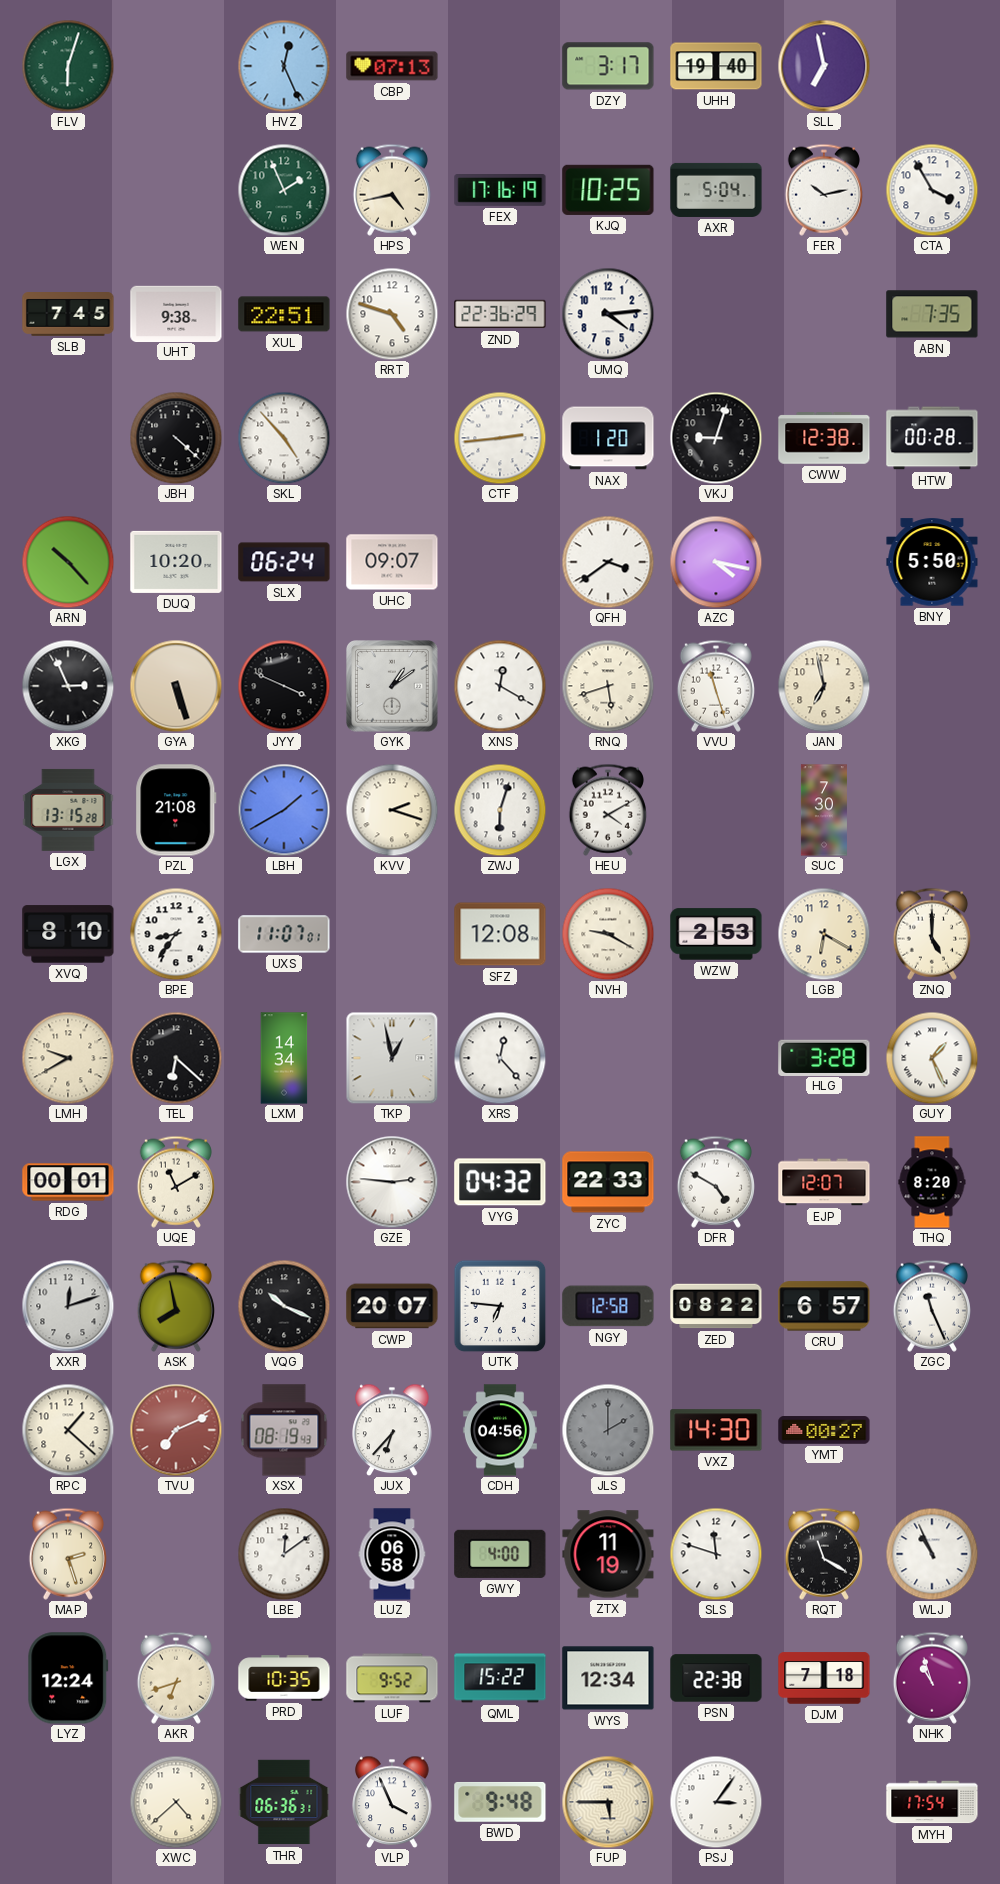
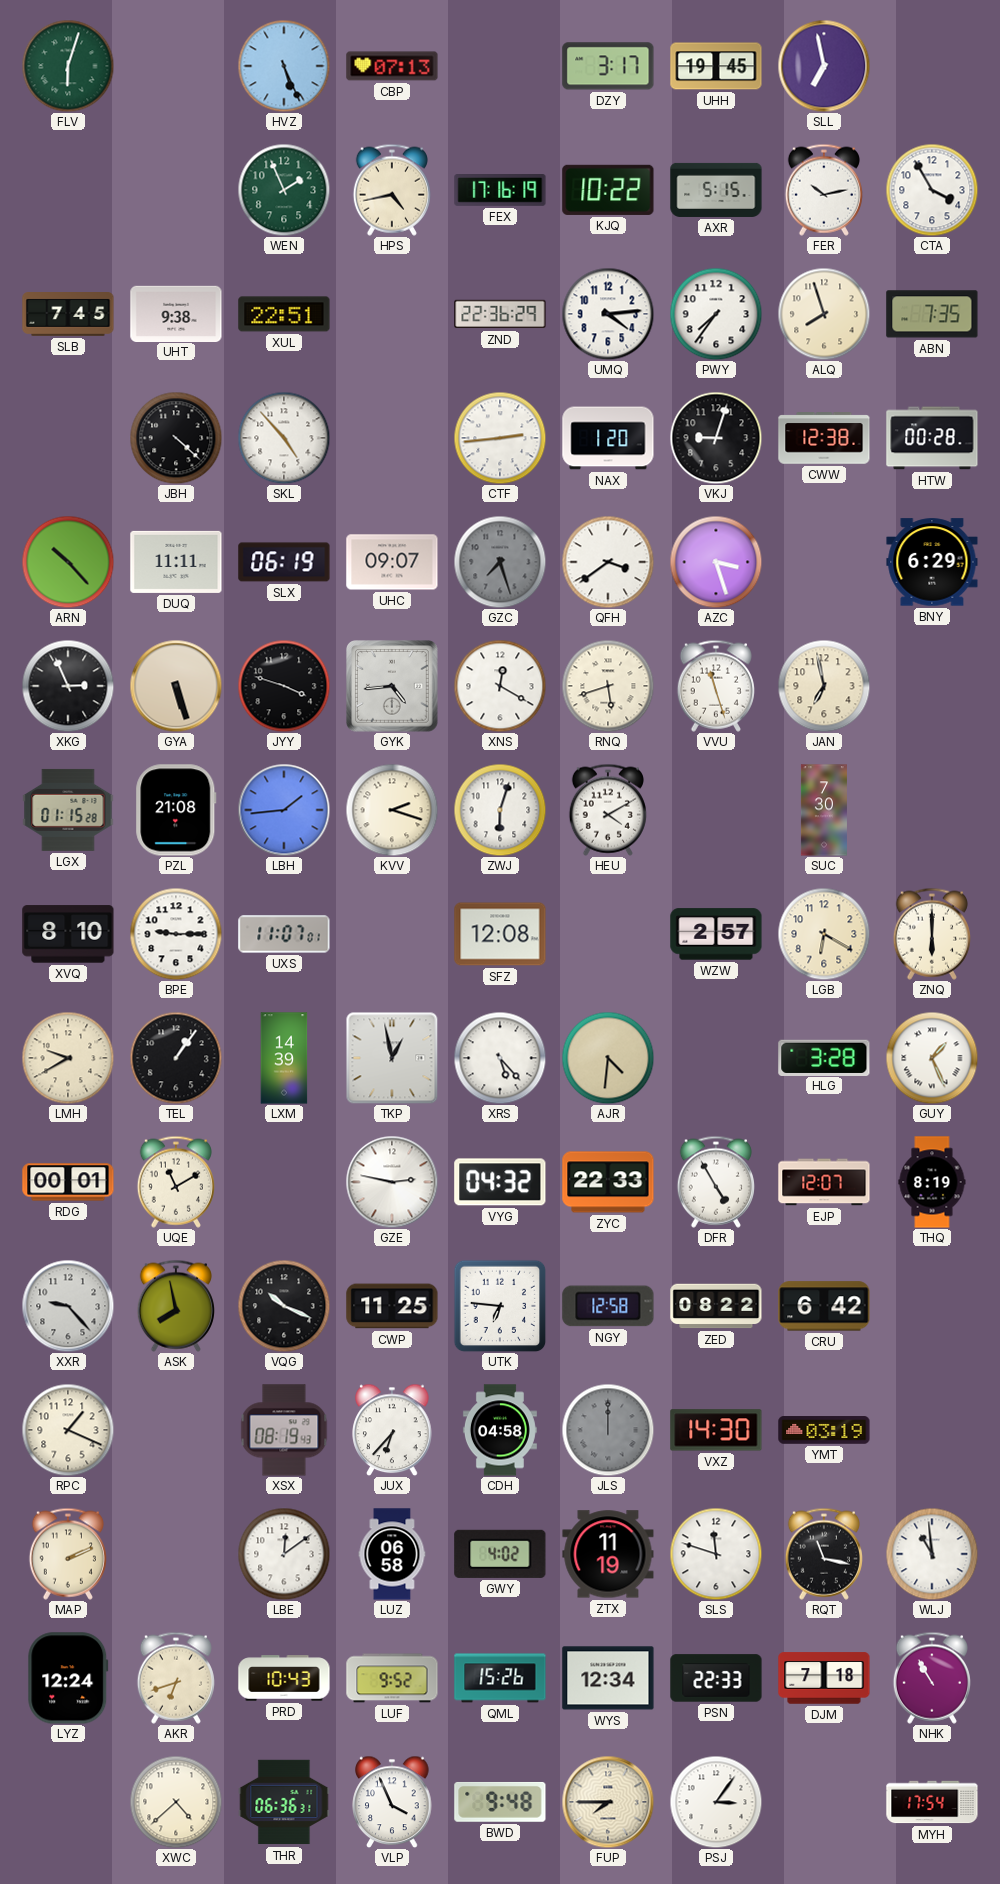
HVZ: 12:26 -> 5:26 (284, 66)
UHH: 19:40 -> 19:45 (716, 66)
KJQ: 10:25 -> 10:22 (608, 190)
AXR: 5:04 -> 5:15 (716, 190)
RRT: 4:48 -> none (392, 314)
PWY: none -> 7:36 (716, 314)
ALQ: none -> 7:57 (824, 314)
DUQ: 10:20 -> 11:11 (176, 562)
SLX: 06:24 -> 06:19 (284, 562)
GZC: none -> 7:27 (500, 562)
AZC: 4:17 -> 3:27 (716, 562)
BNY: 5:50 -> 6:29 (932, 562)
JYY: 3:49 -> 3:48 (284, 686)
GYK: 1:09 -> 4:44 (392, 686)
LGX: 13:15 -> 01:15 (68, 810)
LBH: 1:40 -> 1:44 (284, 810)
BPE: 8:36 -> 9:15 (176, 934)
NVH: 9:20 -> none (608, 934)
WZW: 2:53 -> 2:57 (716, 934)
ZNQ: 5:00 -> 6:00 (932, 934)
TEL: 6:22 -> 1:06 (176, 1058)
LXM: 14:34 -> 14:39 (284, 1058)
XRS: 12:23 -> 5:23 (500, 1058)
AJR: none -> 4:31 (608, 1058)
GZE: 2:46 -> 2:47 (392, 1182)
DFR: 4:50 -> 4:55 (716, 1182)
THQ: 8:20 -> 8:19 (932, 1182)
XXR: 12:12 -> 9:23 (68, 1306)
CWP: 20:07 -> 11:25 (392, 1306)
CRU: 6:57 -> 6:42 (824, 1306)
ZGC: 11:26 -> none (932, 1306)
RPC: 1:22 -> 1:19 (68, 1430)
TVU: 7:11 -> none (176, 1430)
CDH: 04:56 -> 04:58 (500, 1430)
JLS: 2:00 -> 12:00 (608, 1430)
YMT: 00:27 -> 03:19 (824, 1430)
MAP: 2:27 -> 2:11 (68, 1554)
GWY: 4:00 -> 4:02 (500, 1554)
RQT: 11:20 -> 11:17 (824, 1554)
WLJ: 10:56 -> 10:59 (932, 1554)
PRD: 10:35 -> 10:43 (284, 1678)
QML: 15:22 -> 15:26 (500, 1678)
PSN: 22:38 -> 22:33 (716, 1678)
NHK: 10:57 -> 10:55 (932, 1678)
FUP: 5:45 -> 7:45 (608, 1802)
